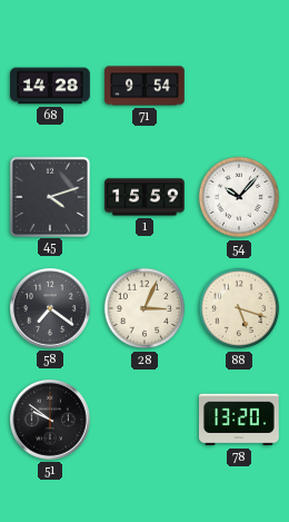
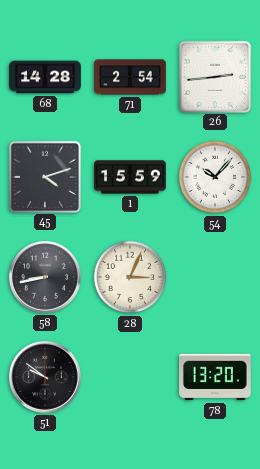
71: 9:54 -> 2:54 (130, 77)
26: none -> 2:44 (214, 76)
58: 7:21 -> 8:43 (45, 277)
88: 5:18 -> none (239, 308)
